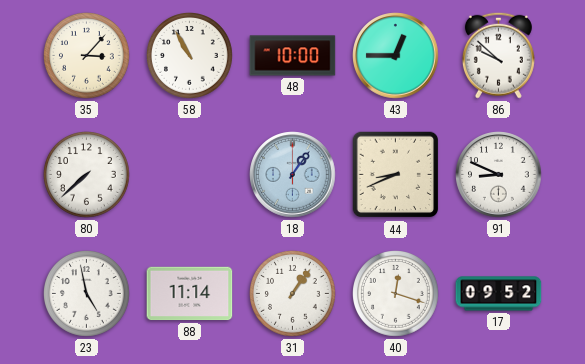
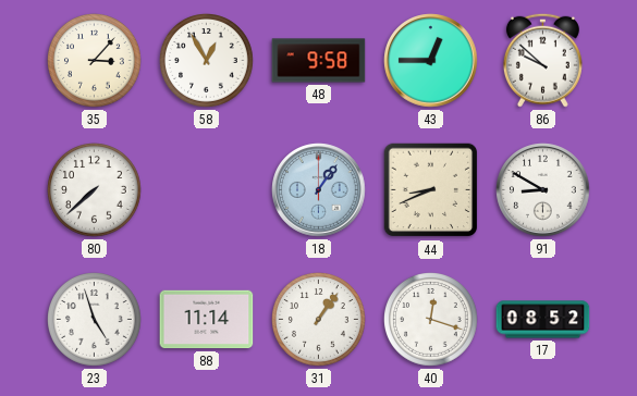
58: 10:55 -> 12:55 (207, 61)
48: 10:00 -> 9:58 (319, 61)
91: 8:49 -> 8:50 (543, 190)
23: 4:58 -> 4:57 (95, 320)
17: 09:52 -> 08:52 (543, 320)
